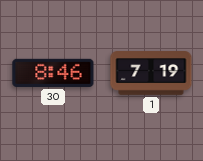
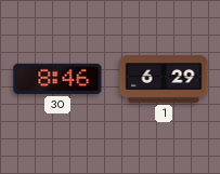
1: 7:19 -> 6:29 (164, 79)
